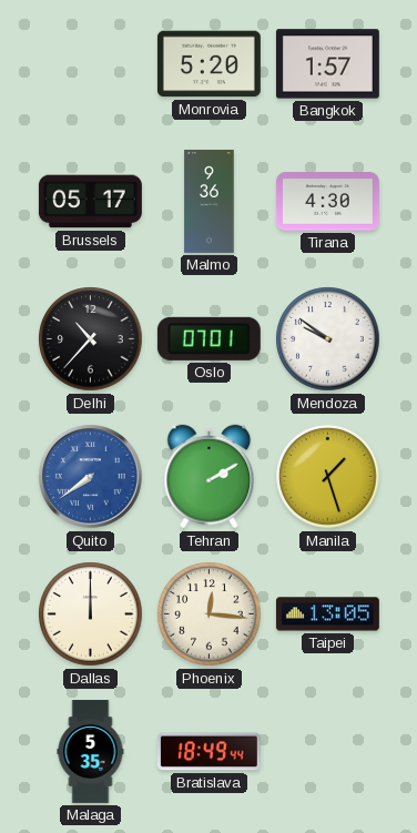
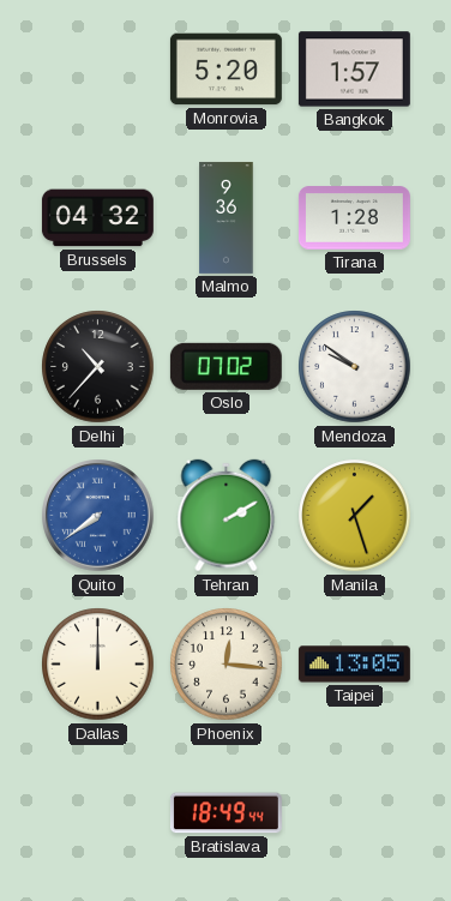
Brussels: 05:17 -> 04:32 (97, 218)
Tirana: 4:30 -> 1:28 (354, 218)
Oslo: 07:01 -> 07:02 (225, 366)
Malaga: 5:35 -> none (91, 752)
